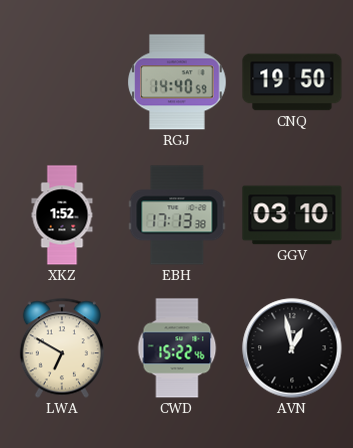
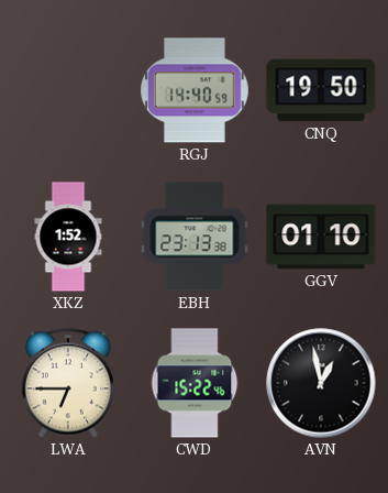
EBH: 17:13 -> 23:13 (195, 237)
GGV: 03:10 -> 01:10 (321, 237)
LWA: 6:50 -> 6:45 (68, 383)
